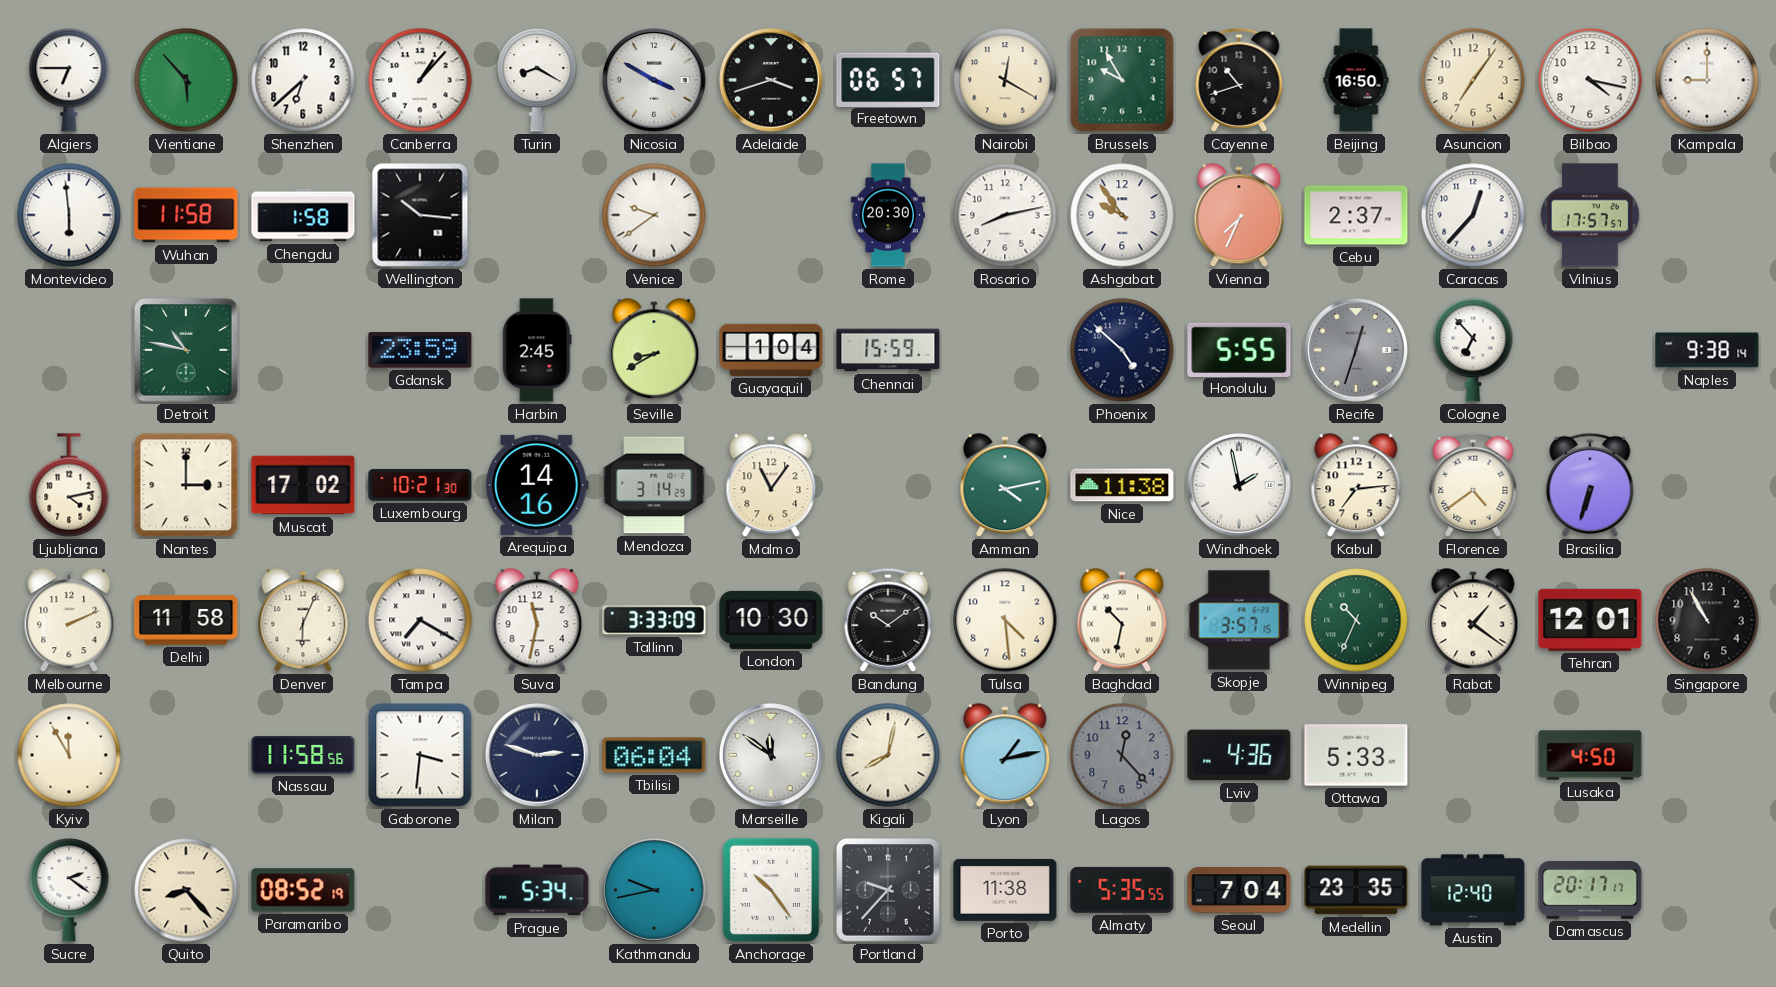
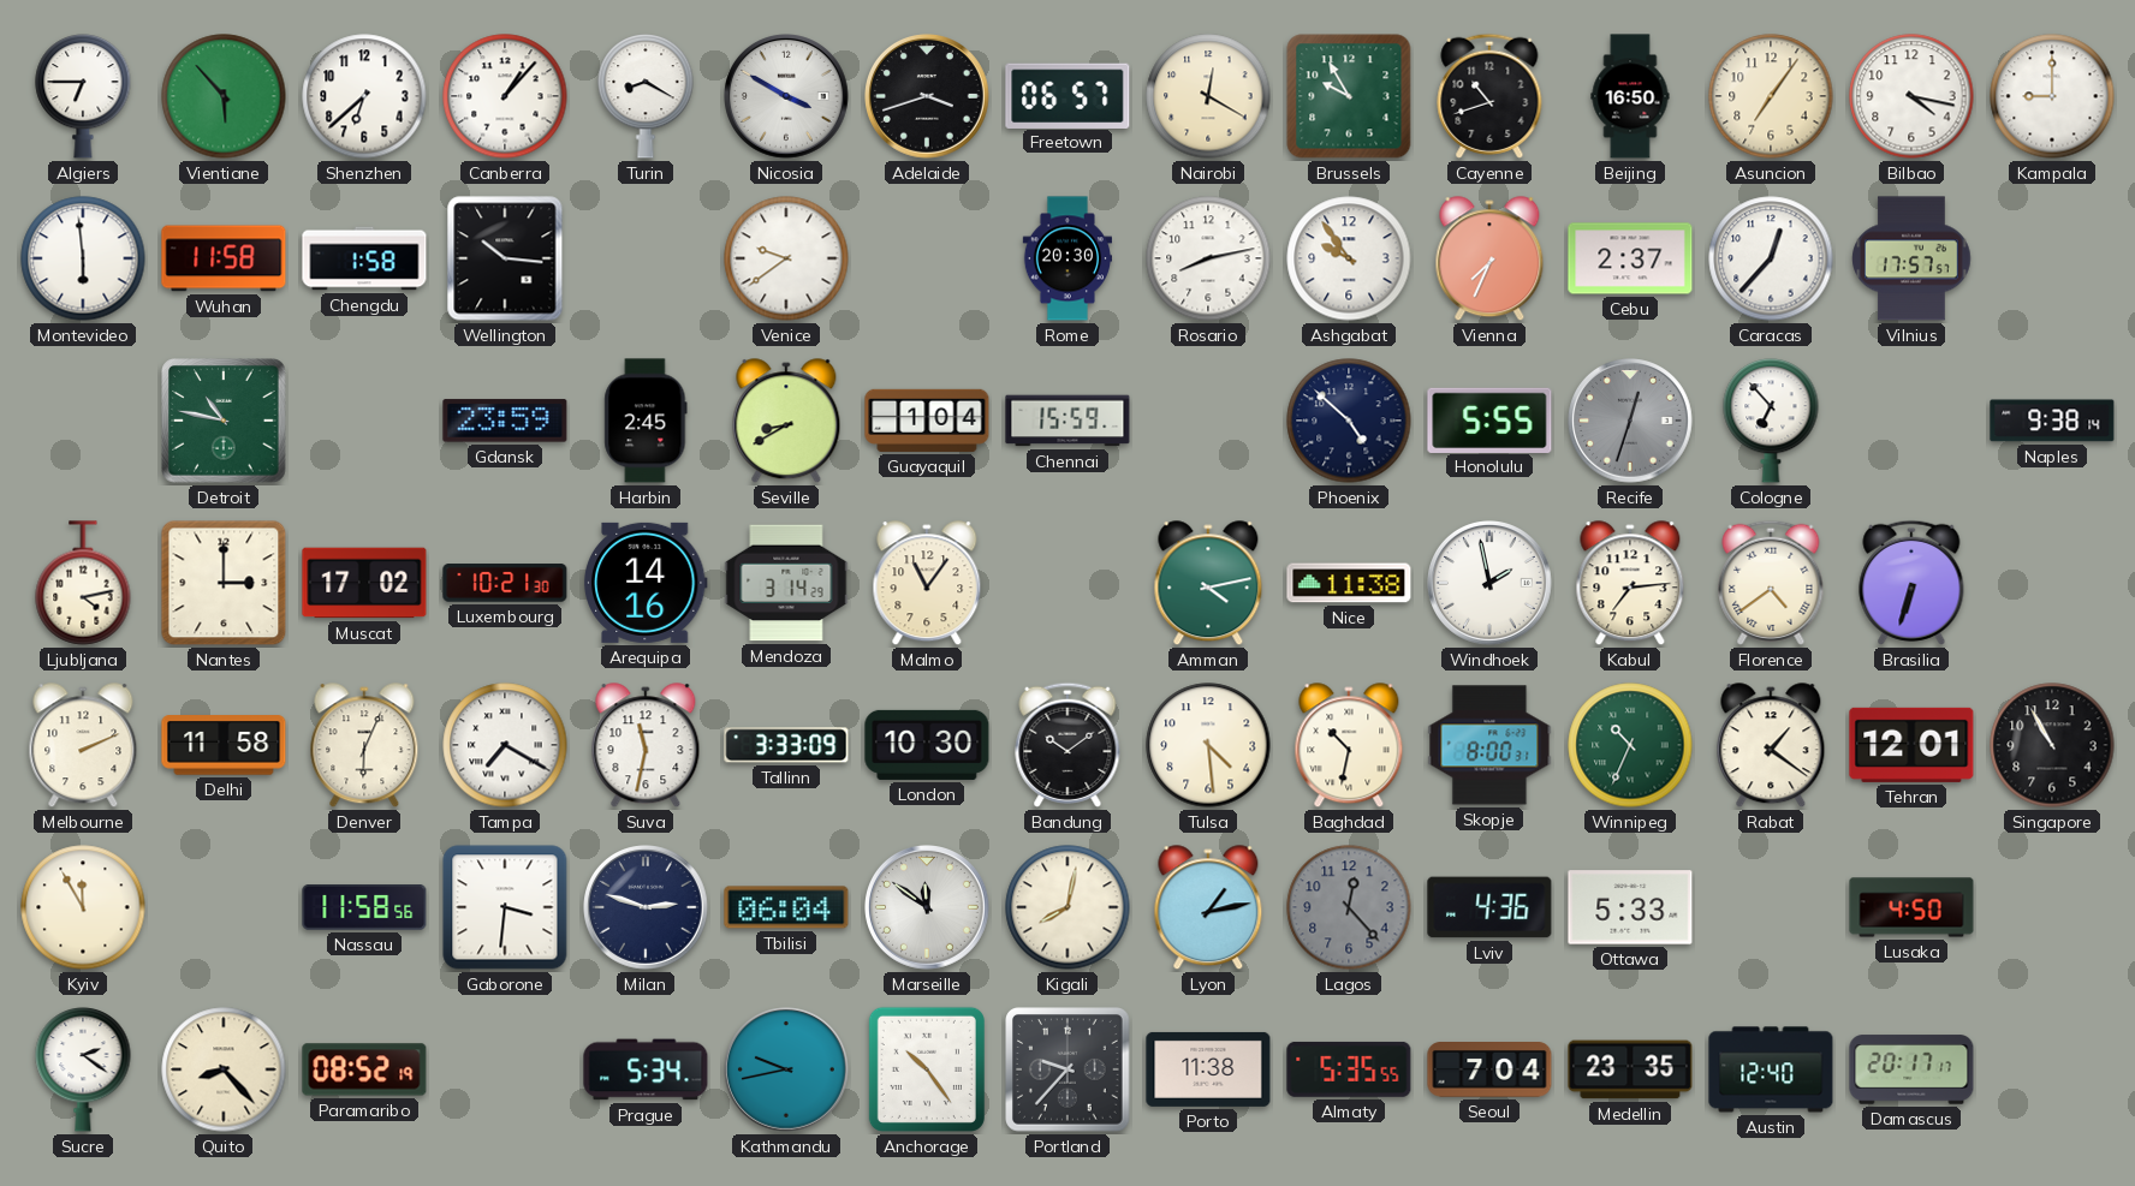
Skopje: 3:57 -> 8:00 (1489, 745)
